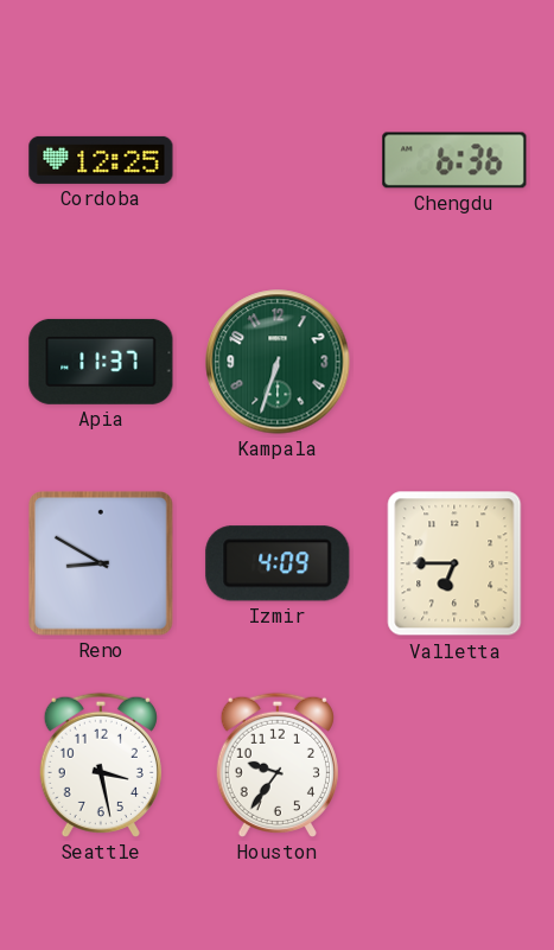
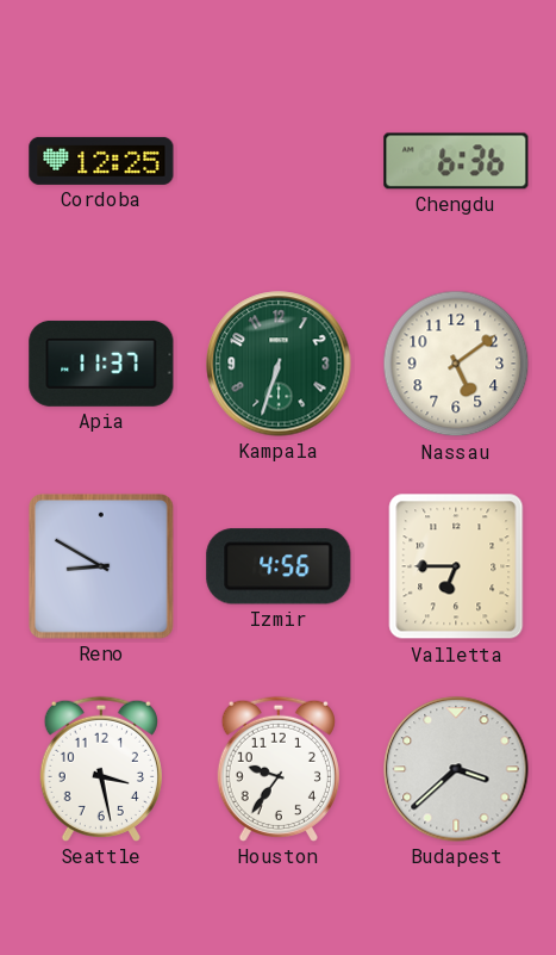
Nassau: none -> 5:09 (456, 364)
Izmir: 4:09 -> 4:56 (279, 566)
Budapest: none -> 3:38 (456, 769)
